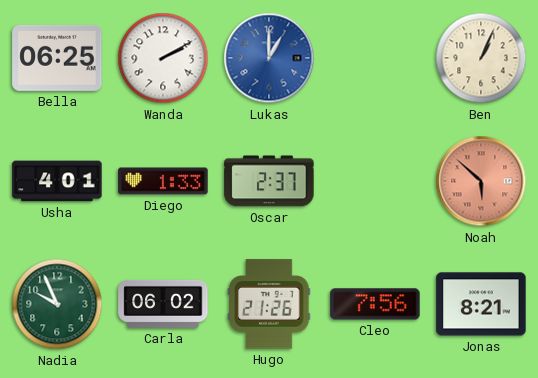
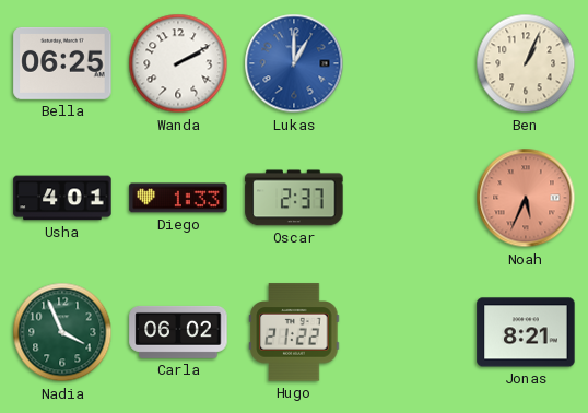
Noah: 5:52 -> 5:34 (526, 198)
Nadia: 9:56 -> 3:56 (62, 332)
Hugo: 21:26 -> 21:22 (294, 332)
Cleo: 7:56 -> none (375, 304)
